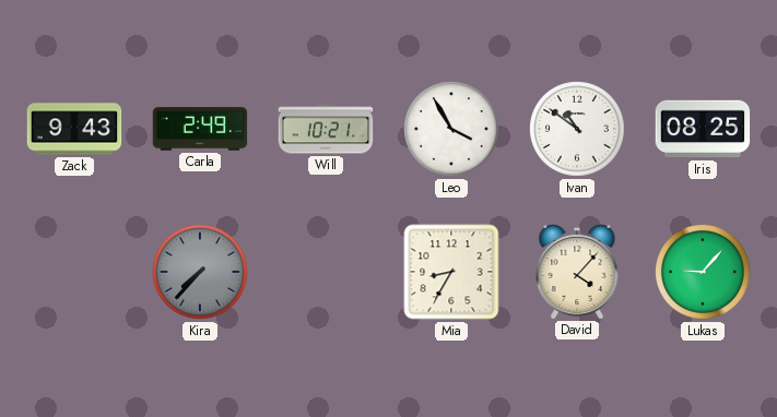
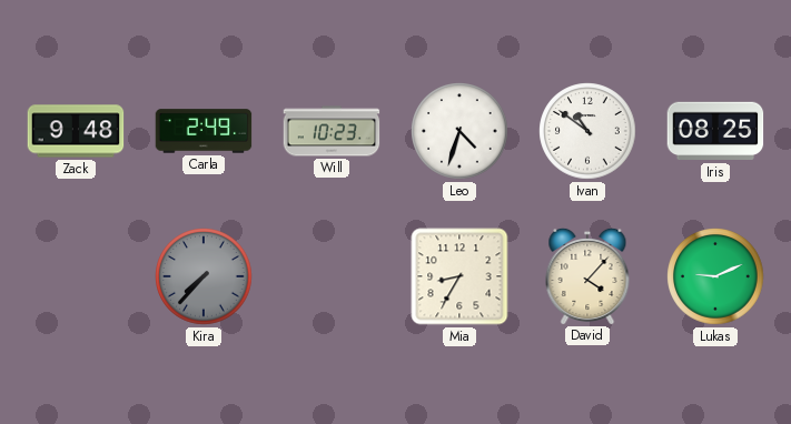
Zack: 9:43 -> 9:48 (76, 131)
Will: 10:21 -> 10:23 (332, 131)
Leo: 3:55 -> 4:33 (459, 131)
Lukas: 9:07 -> 9:11 (715, 276)
